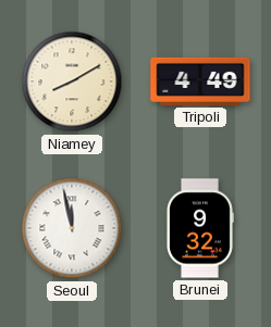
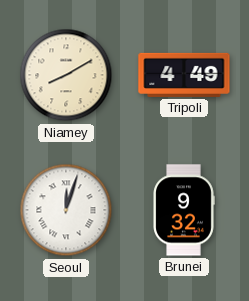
Seoul: 11:58 -> 12:03 (66, 210)
